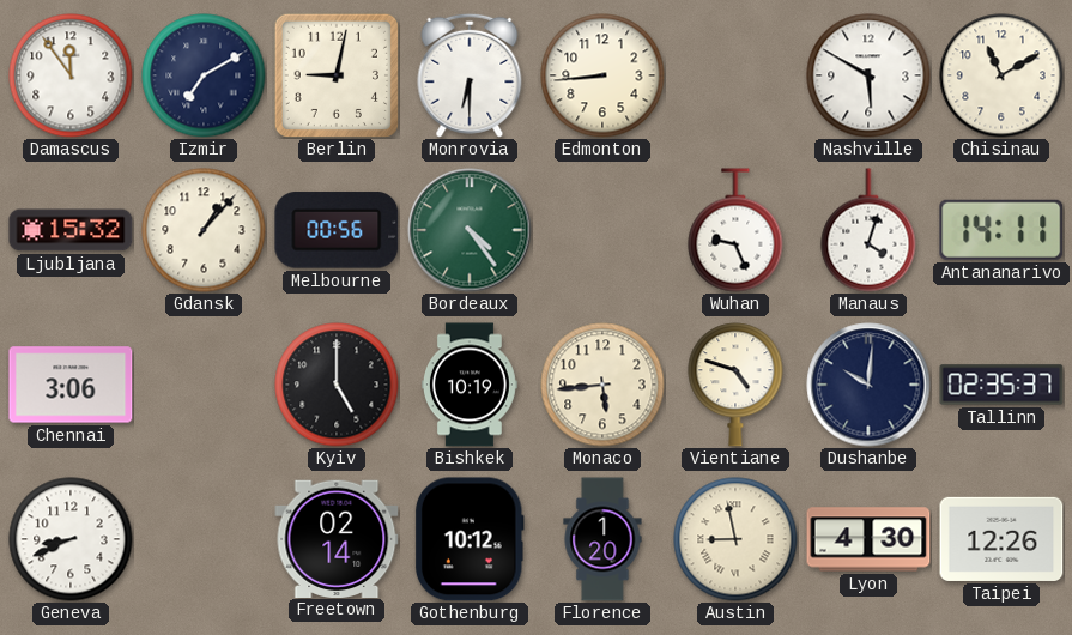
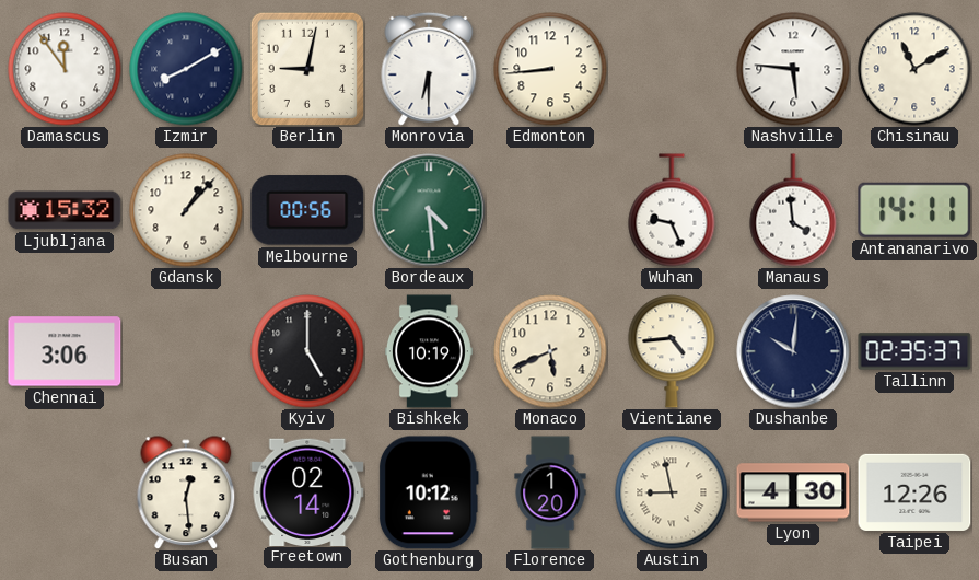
Izmir: 7:10 -> 8:10 (186, 69)
Nashville: 5:50 -> 5:46 (793, 69)
Bordeaux: 4:24 -> 4:29 (429, 210)
Manaus: 4:03 -> 3:59 (793, 210)
Monaco: 5:44 -> 5:41 (550, 351)
Vientiane: 4:48 -> 4:44 (672, 351)
Geneva: 8:41 -> none (71, 539)
Busan: none -> 12:29 (186, 492)
